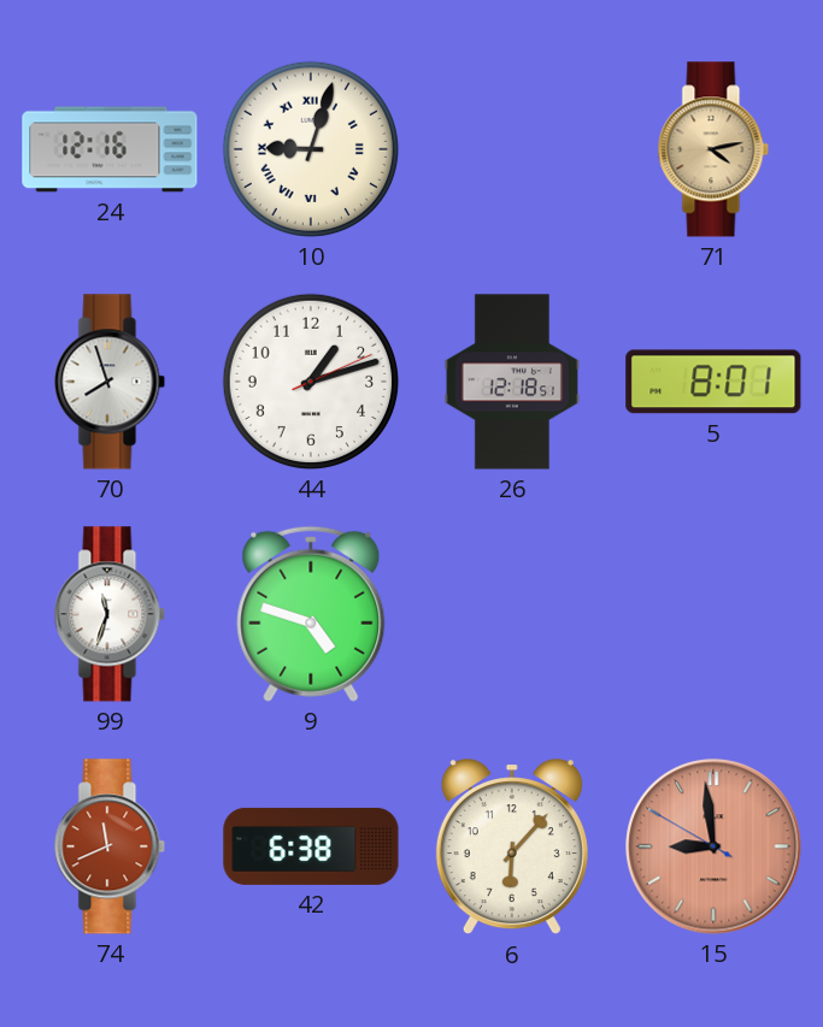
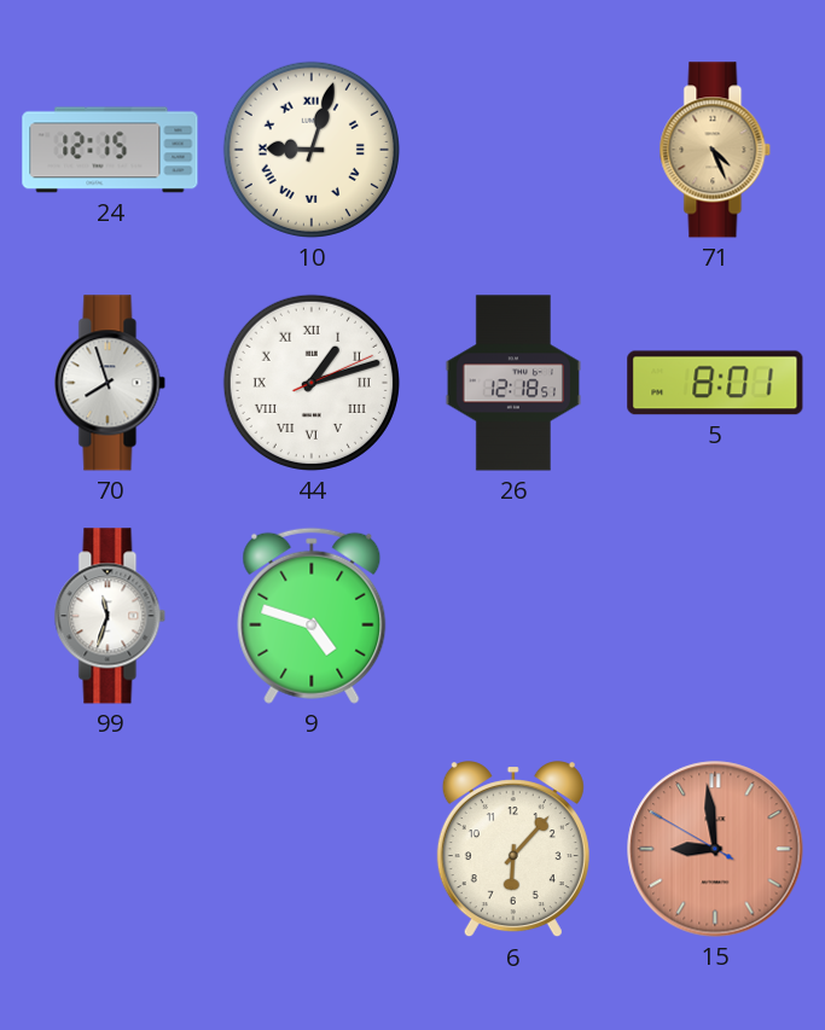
24: 12:16 -> 12:15 (110, 150)
71: 4:13 -> 4:26 (715, 150)
44 numerals: Arabic -> Roman (312, 383)
74: 11:41 -> none (110, 846)
42: 6:38 -> none (311, 846)
